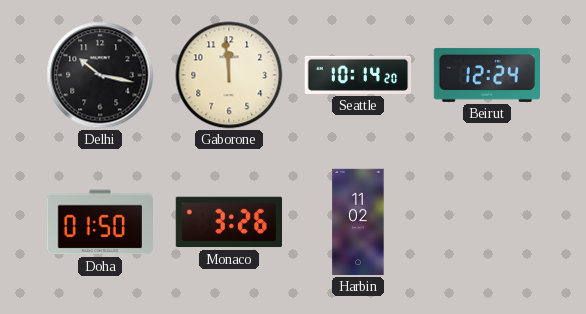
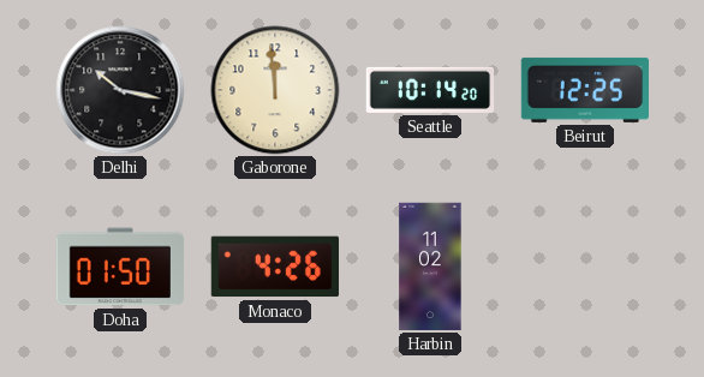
Beirut: 12:24 -> 12:25 (584, 90)
Monaco: 3:26 -> 4:26 (274, 267)
